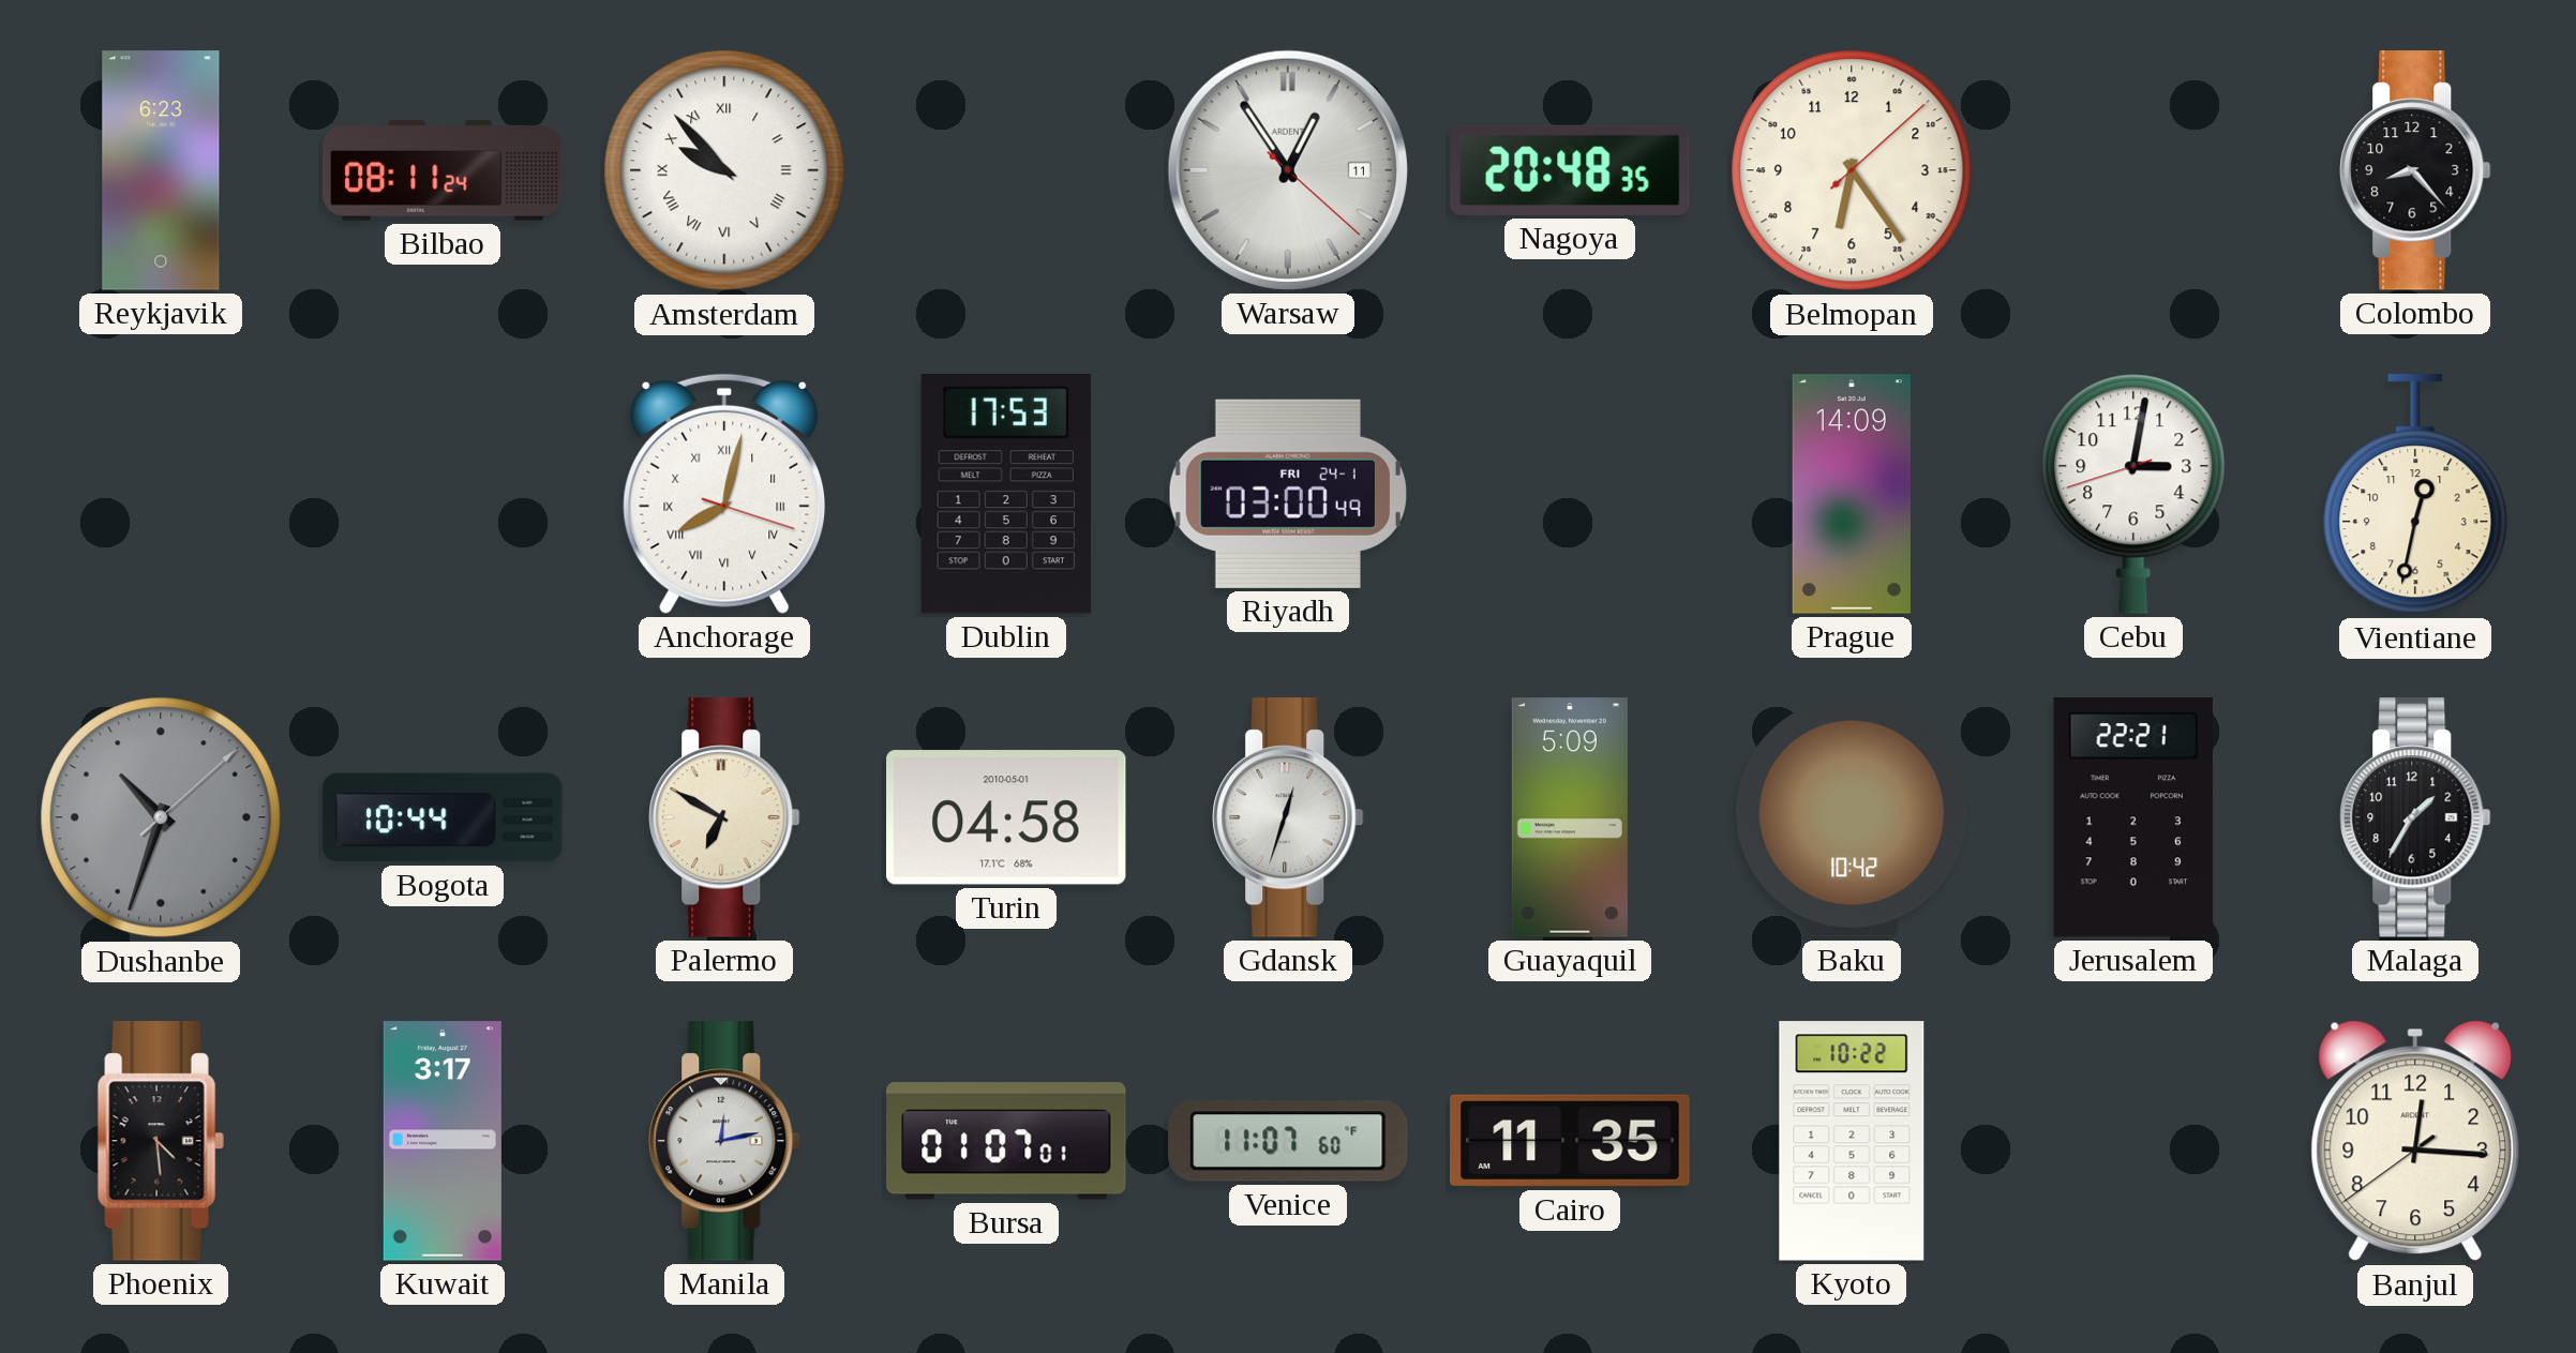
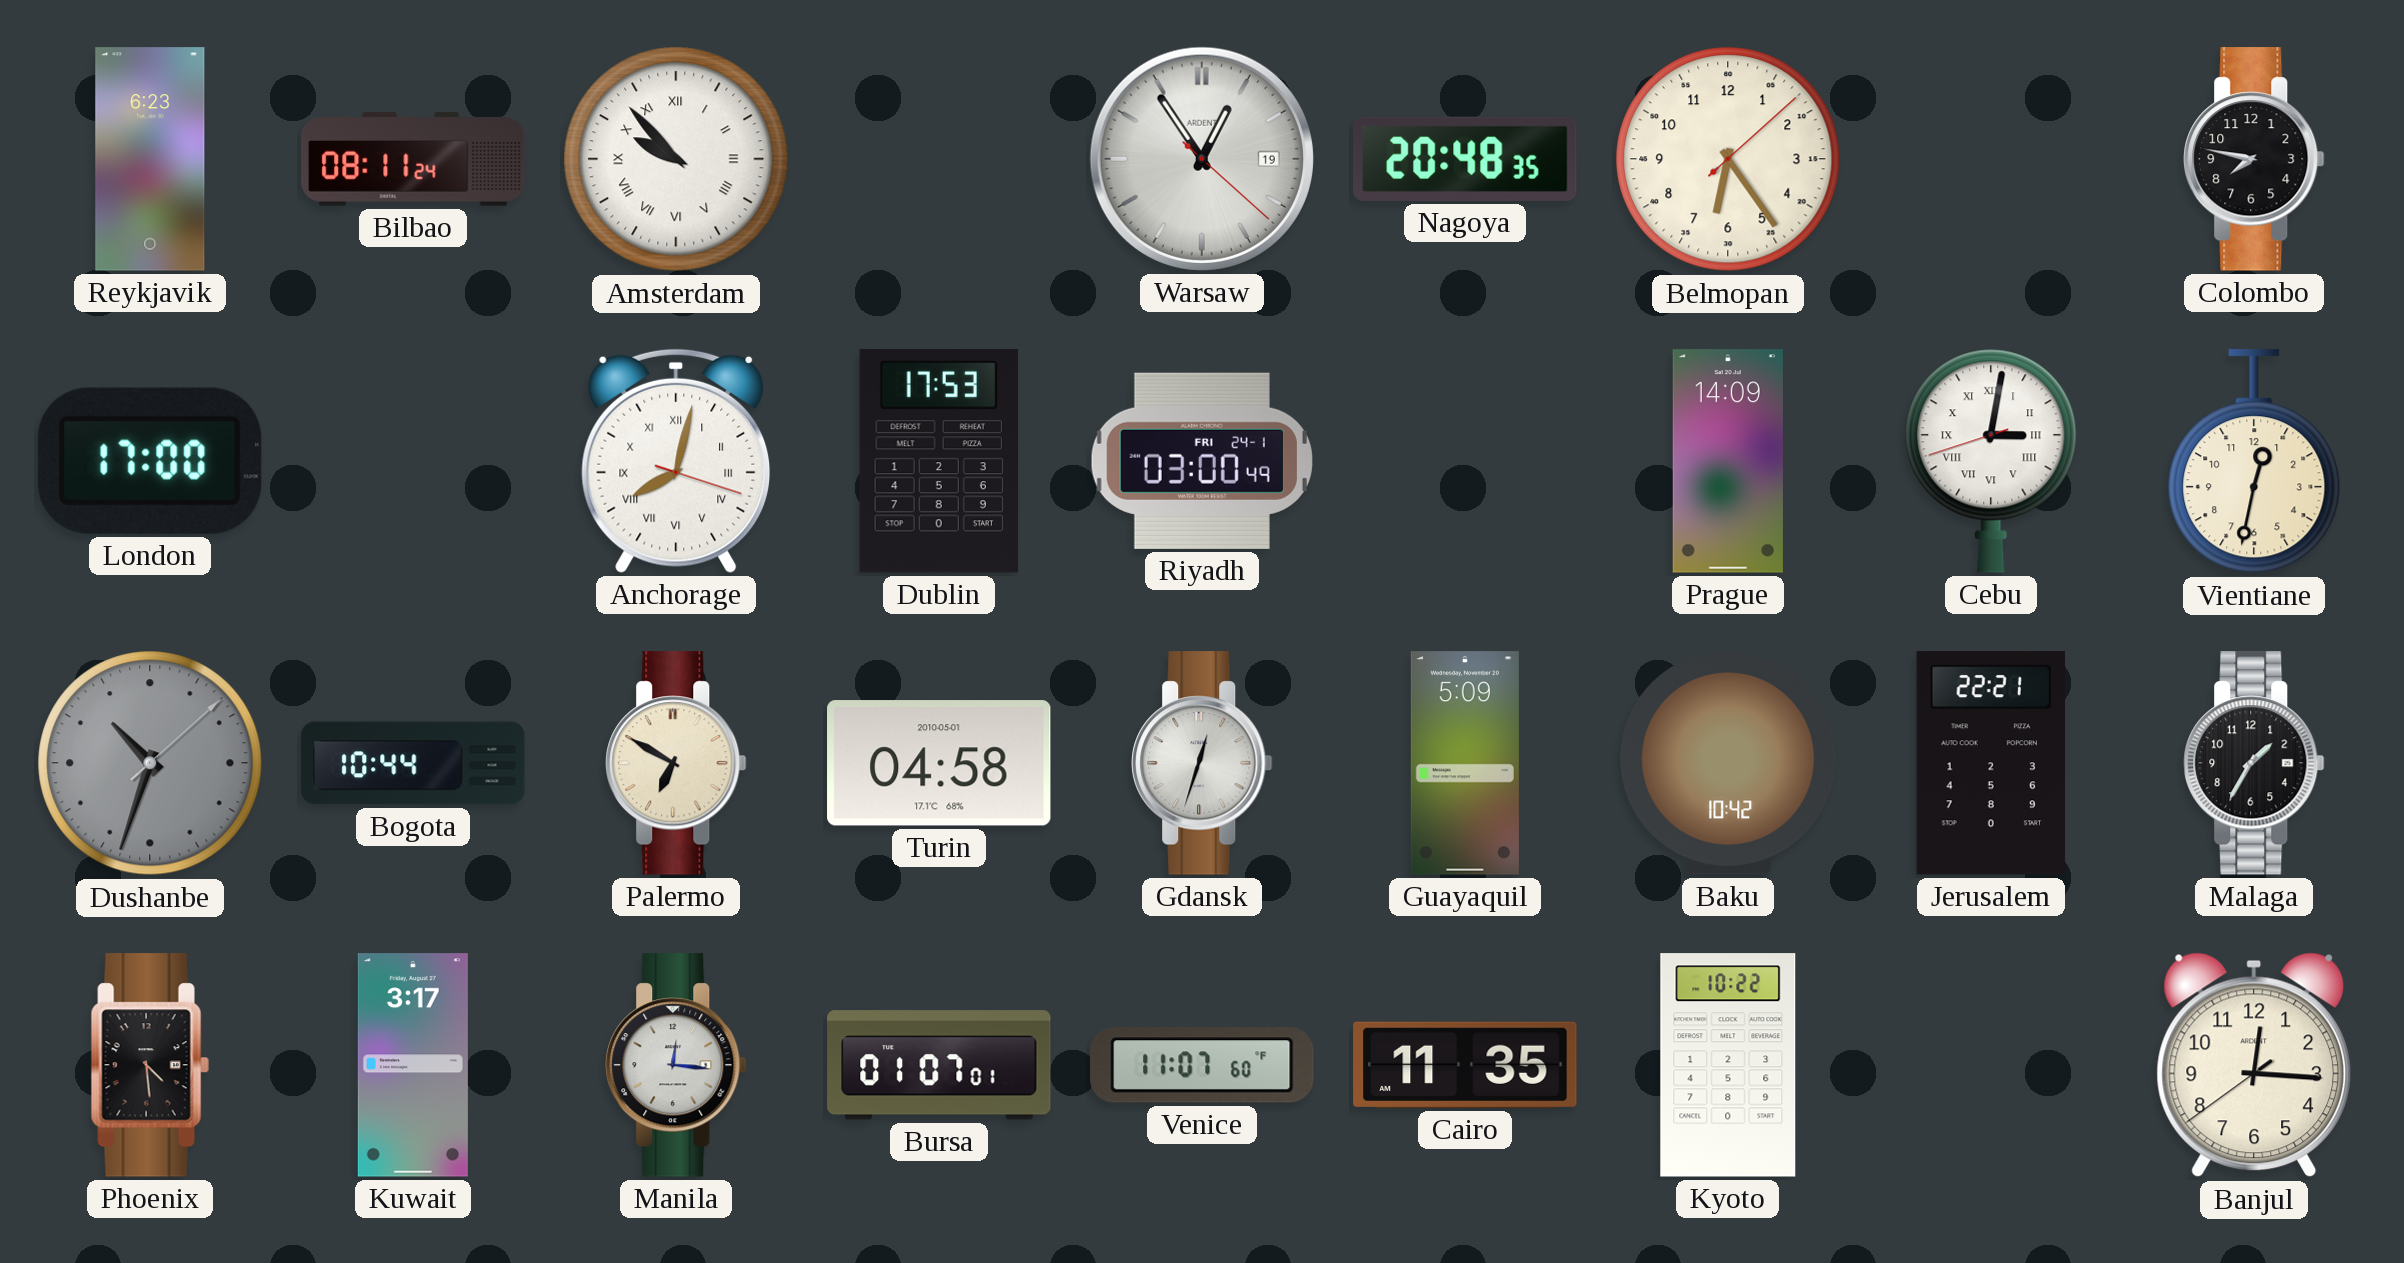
Warsaw date: 11 -> 19 (1202, 159)
Colombo: 8:23 -> 7:47 (2254, 159)
London: none -> 17:00 (150, 461)
Cebu numerals: Arabic -> Roman (1991, 461)
Manila: 12:13 -> 12:16 (676, 1065)
